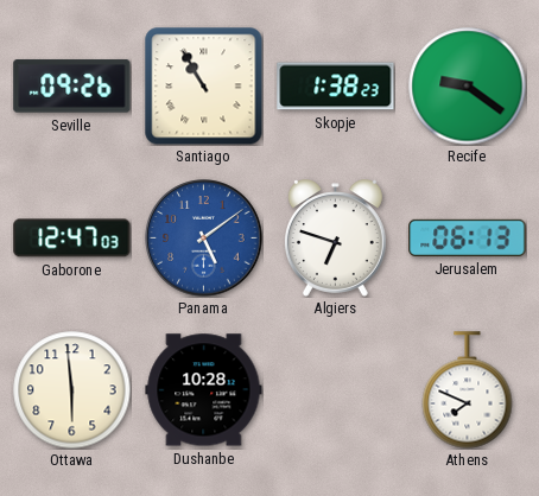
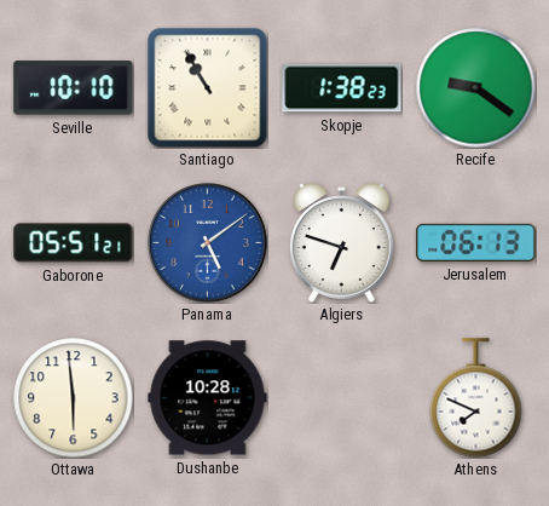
Seville: 09:26 -> 10:10 (74, 88)
Gaborone: 12:47 -> 05:51 (74, 243)
